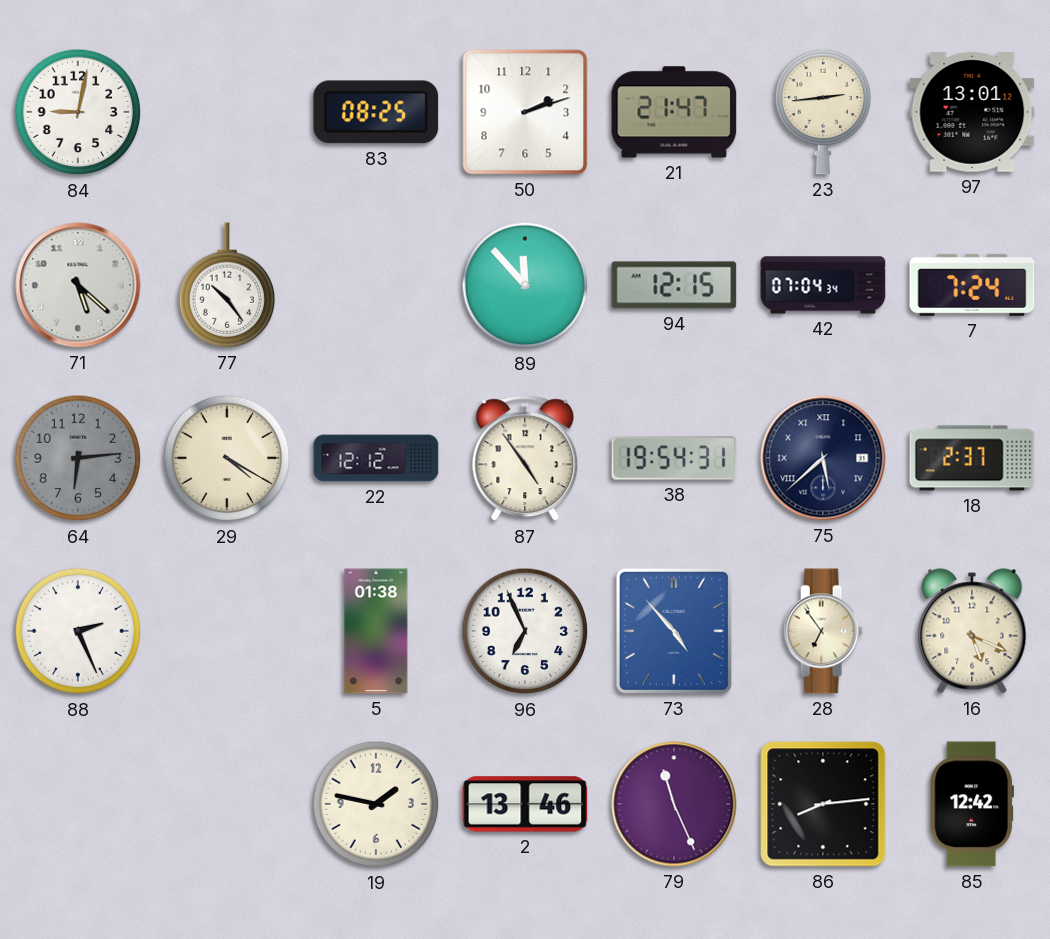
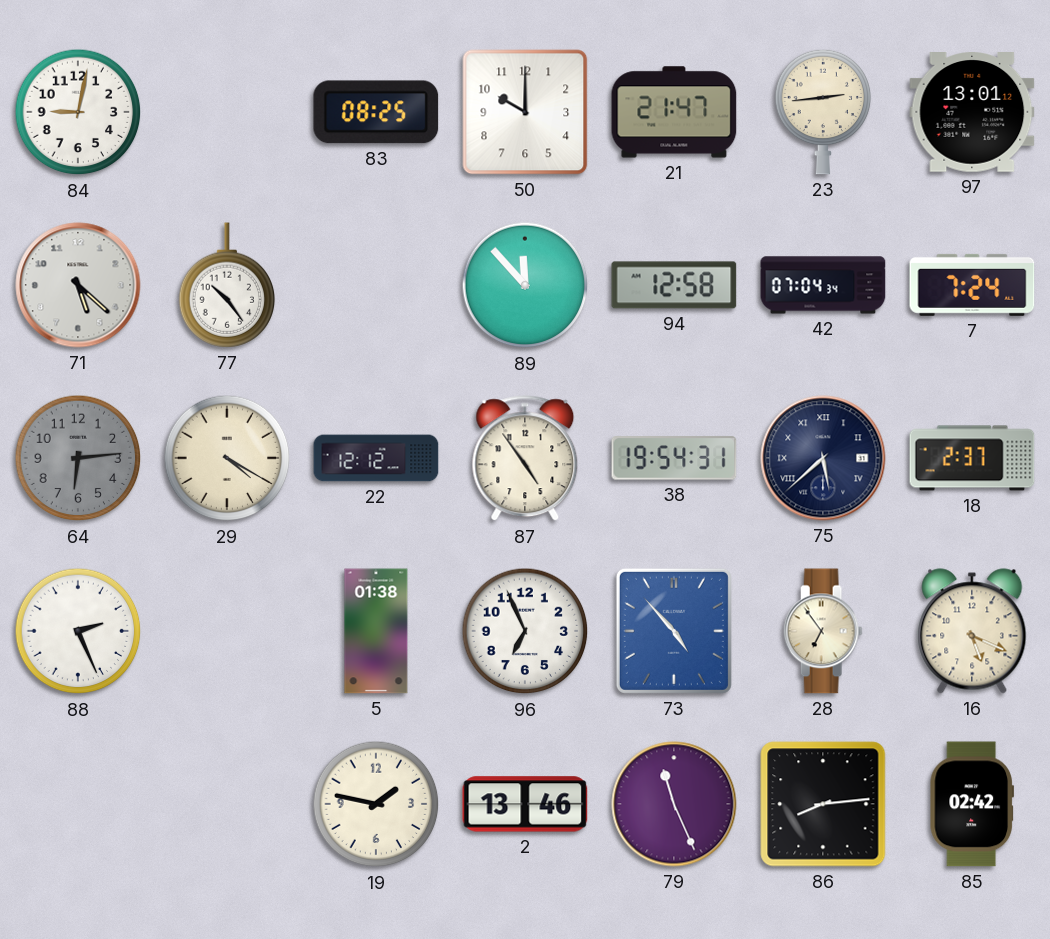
50: 2:12 -> 10:00 (525, 112)
94: 12:15 -> 12:58 (674, 285)
85: 12:42 -> 02:42 (971, 804)
